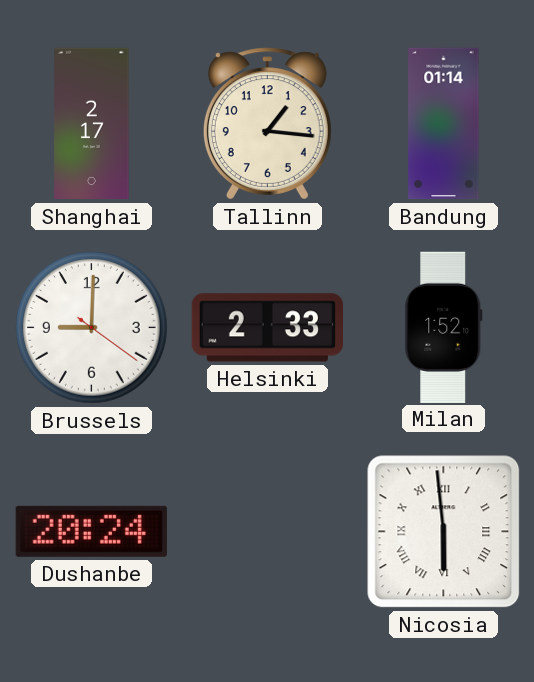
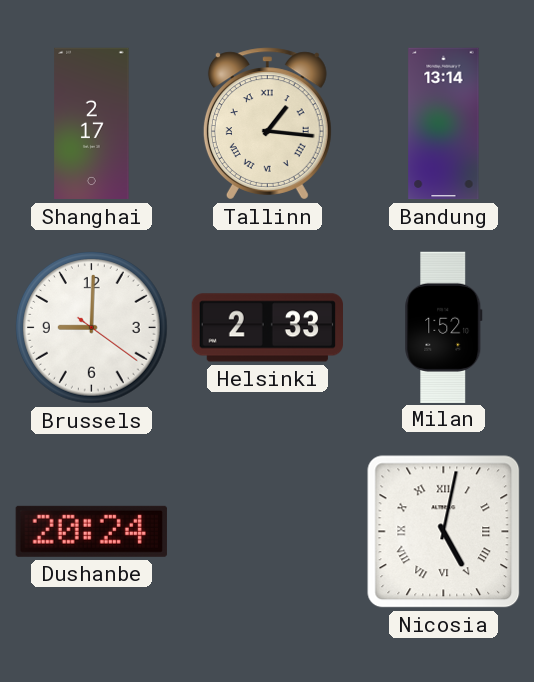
Tallinn numerals: Arabic -> Roman (267, 124)
Bandung: 01:14 -> 13:14 (444, 124)
Nicosia: 5:59 -> 5:02 (444, 532)
